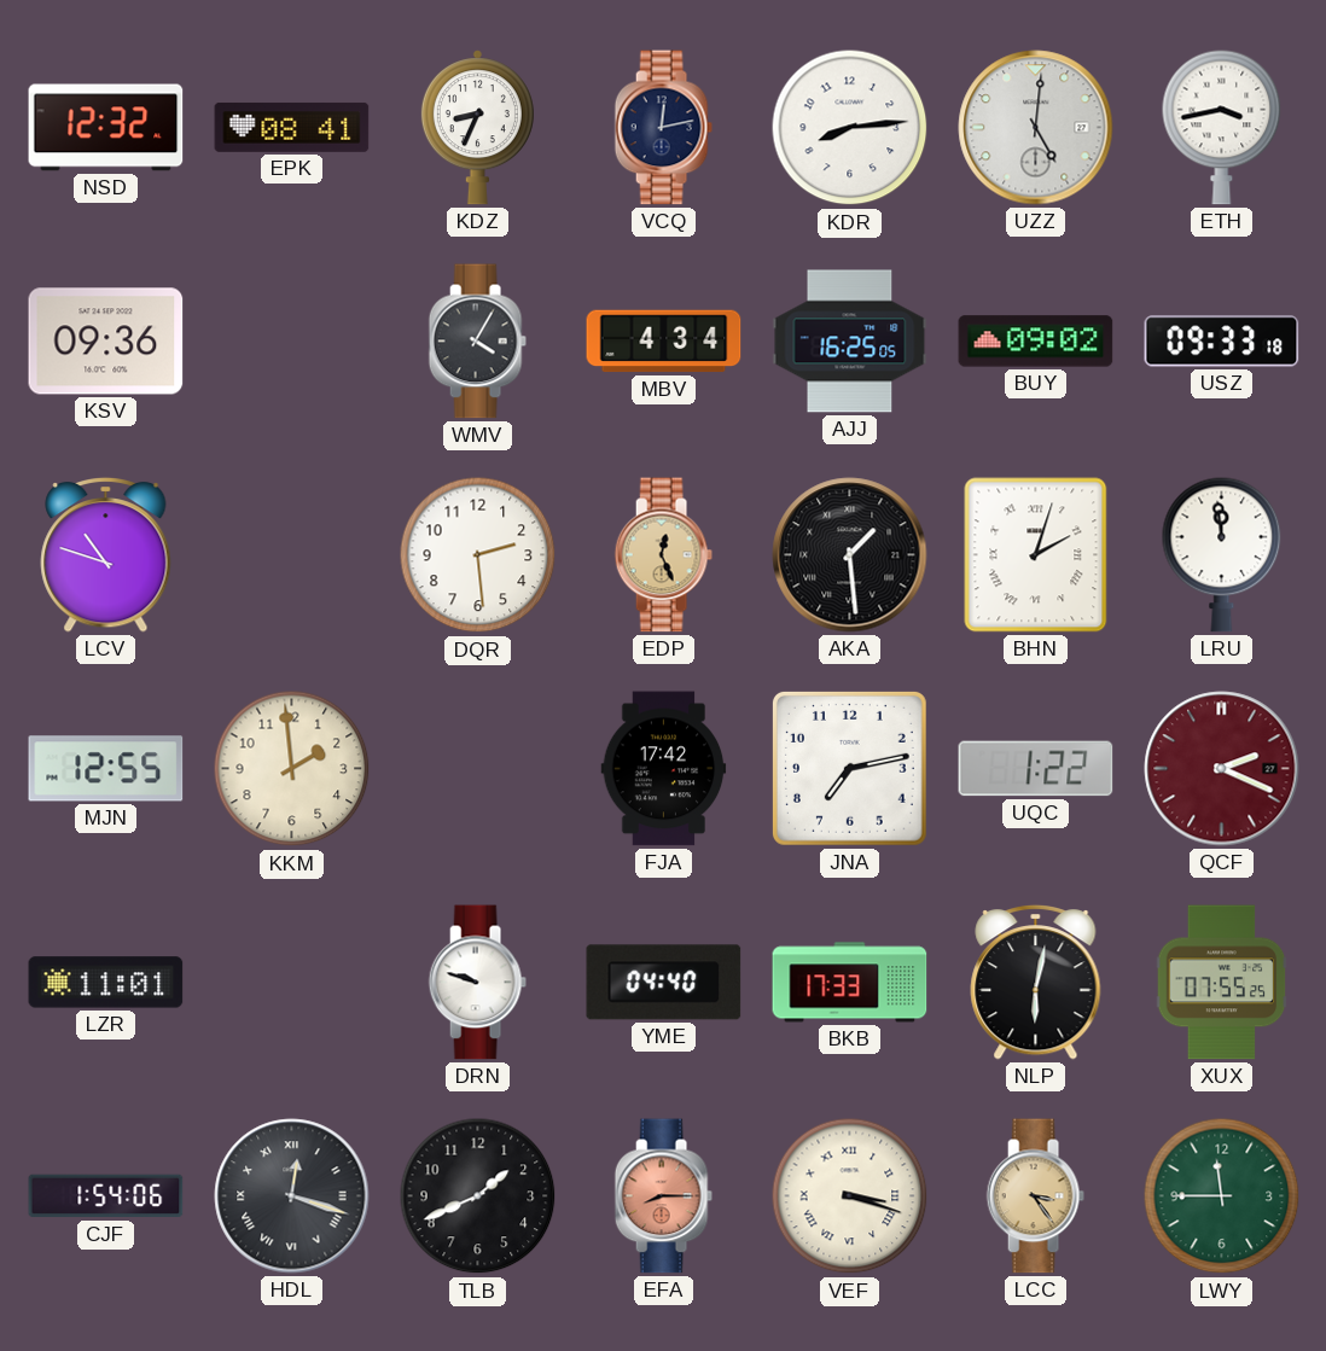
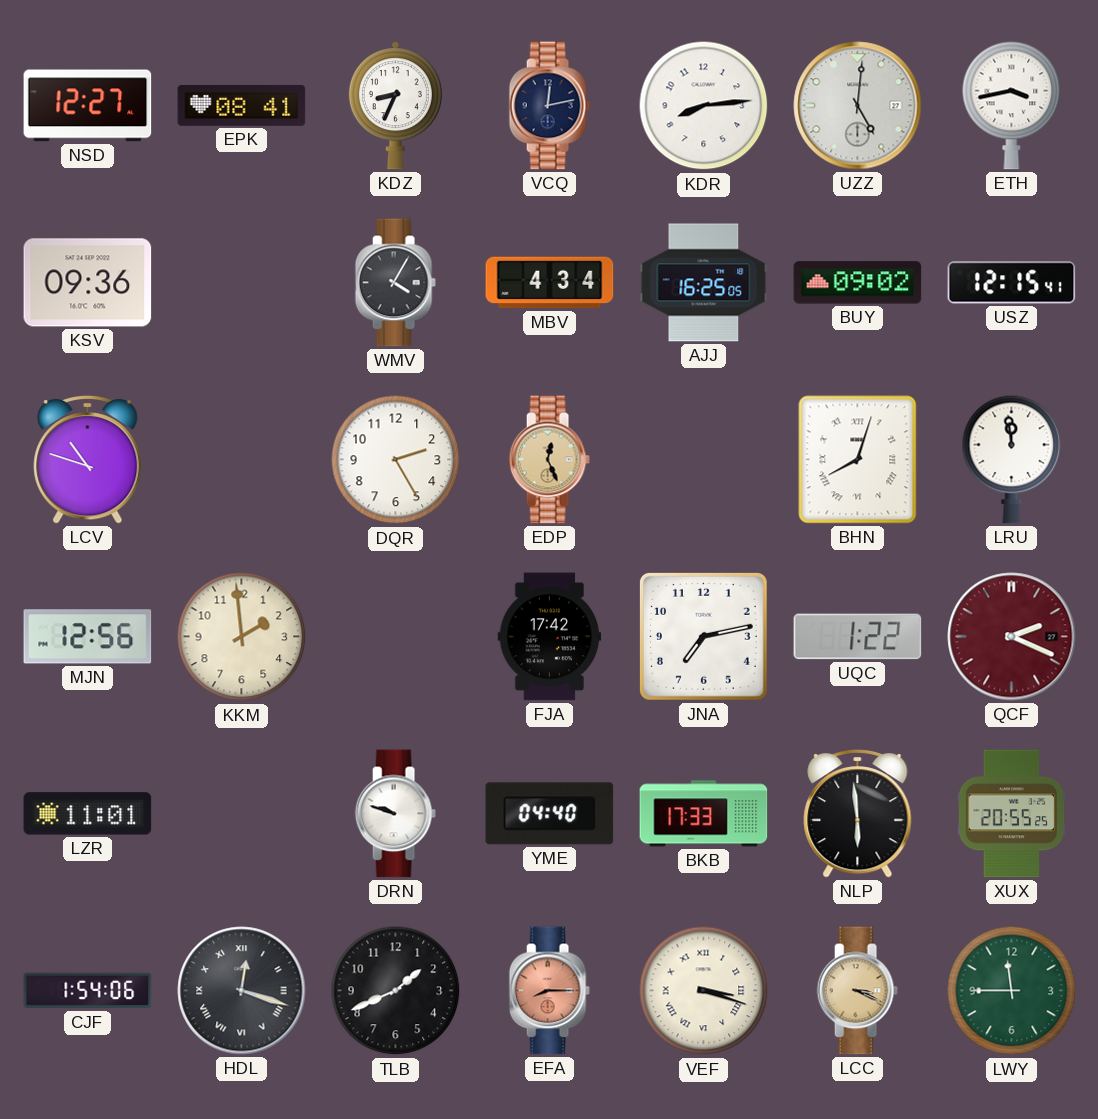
NSD: 12:32 -> 12:27 (88, 106)
USZ: 09:33 -> 12:15 (1012, 283)
DQR: 2:29 -> 2:25 (396, 460)
AKA: 1:29 -> none (850, 555)
BHN: 2:03 -> 8:03 (858, 460)
MJN: 12:55 -> 12:56 (88, 637)
NLP: 6:02 -> 5:59 (858, 813)
XUX: 07:55 -> 20:55 (1012, 814)
LCC: 3:24 -> 3:19 (857, 991)
